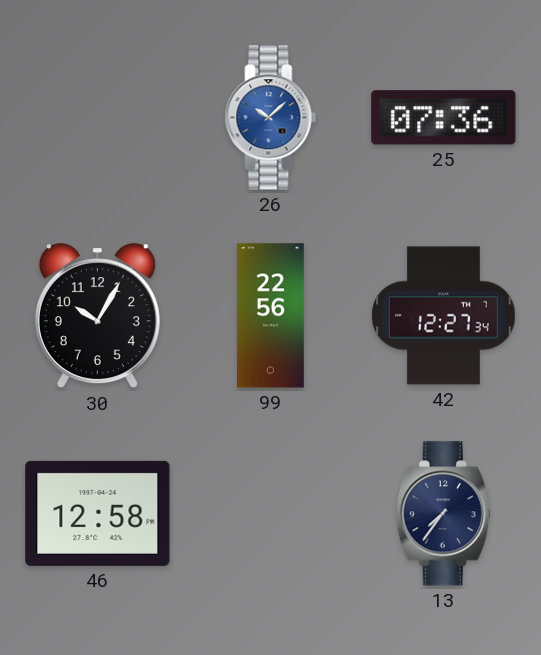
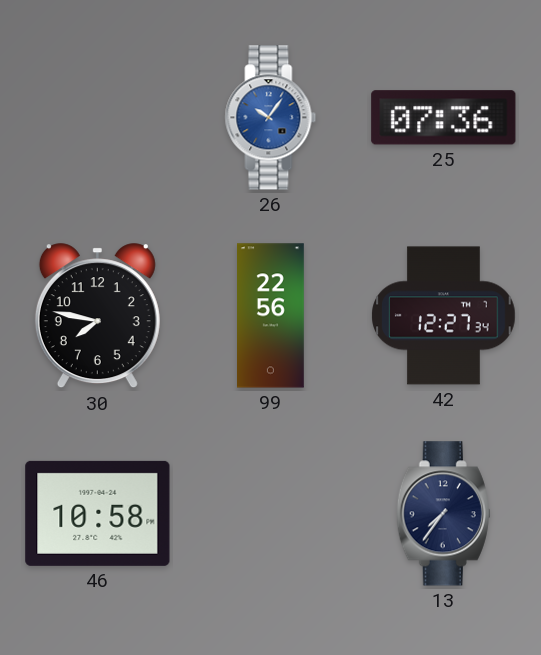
26: 10:08 -> 10:06 (271, 118)
30: 10:05 -> 7:47 (97, 316)
46: 12:58 -> 10:58 (98, 513)
